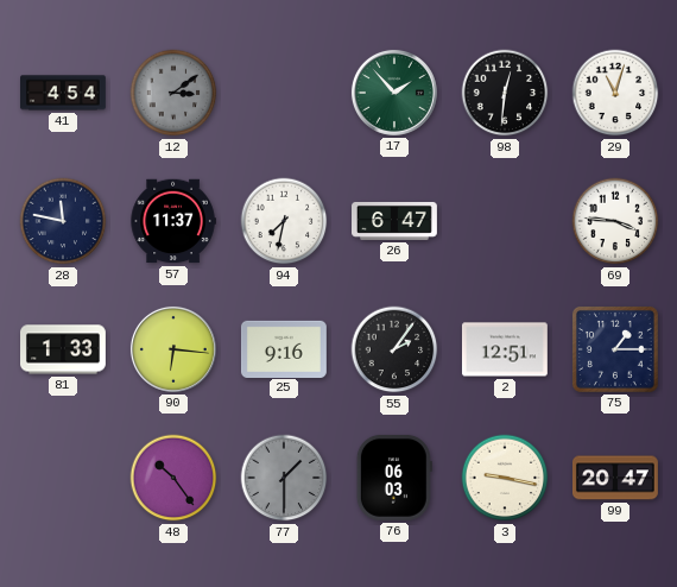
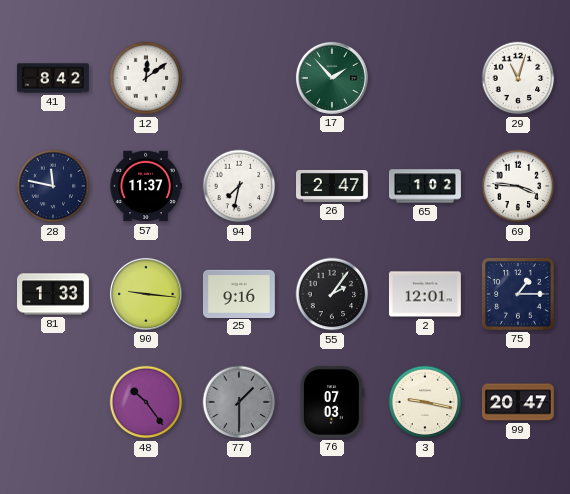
41: 4:54 -> 8:42 (54, 78)
12: 3:09 -> 12:09 (146, 78)
12 dial: grey -> white (146, 78)
98: 12:31 -> none (505, 93)
26: 6:47 -> 2:47 (333, 186)
65: none -> 1:02 (426, 186)
90: 6:16 -> 9:16 (146, 294)
2: 12:51 -> 12:01 (425, 294)
76: 06:03 -> 07:03 (332, 402)
